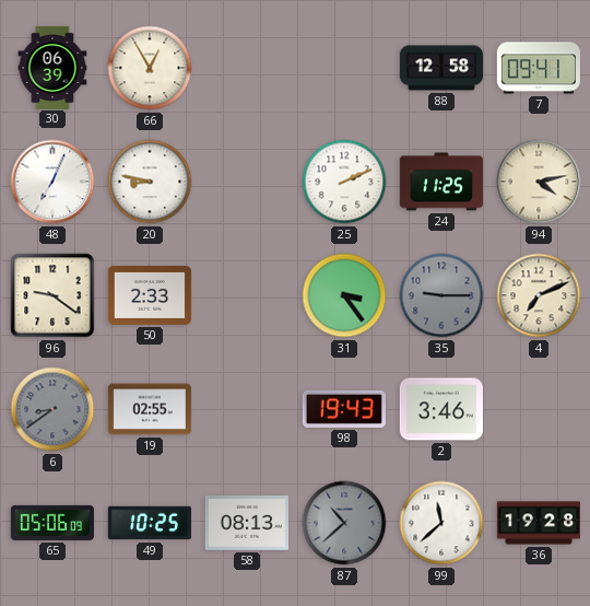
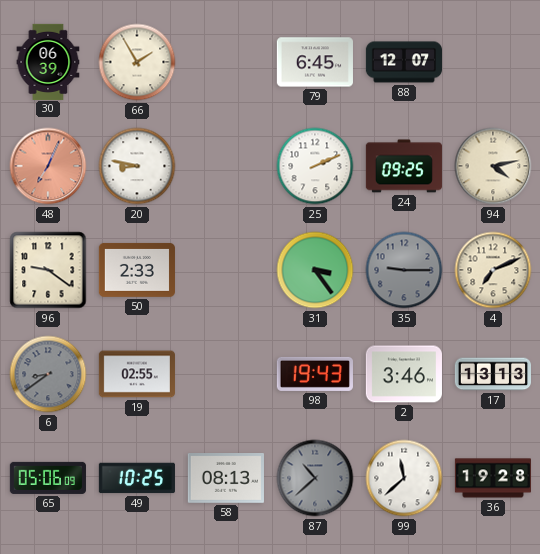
66: 12:55 -> 1:55 (137, 62)
79: none -> 6:45 (315, 62)
88: 12:58 -> 12:07 (403, 62)
7: 09:41 -> none (539, 68)
48 dial: white -> salmon (48, 166)
24: 11:25 -> 09:25 (404, 166)
17: none -> 13:13 (492, 374)
